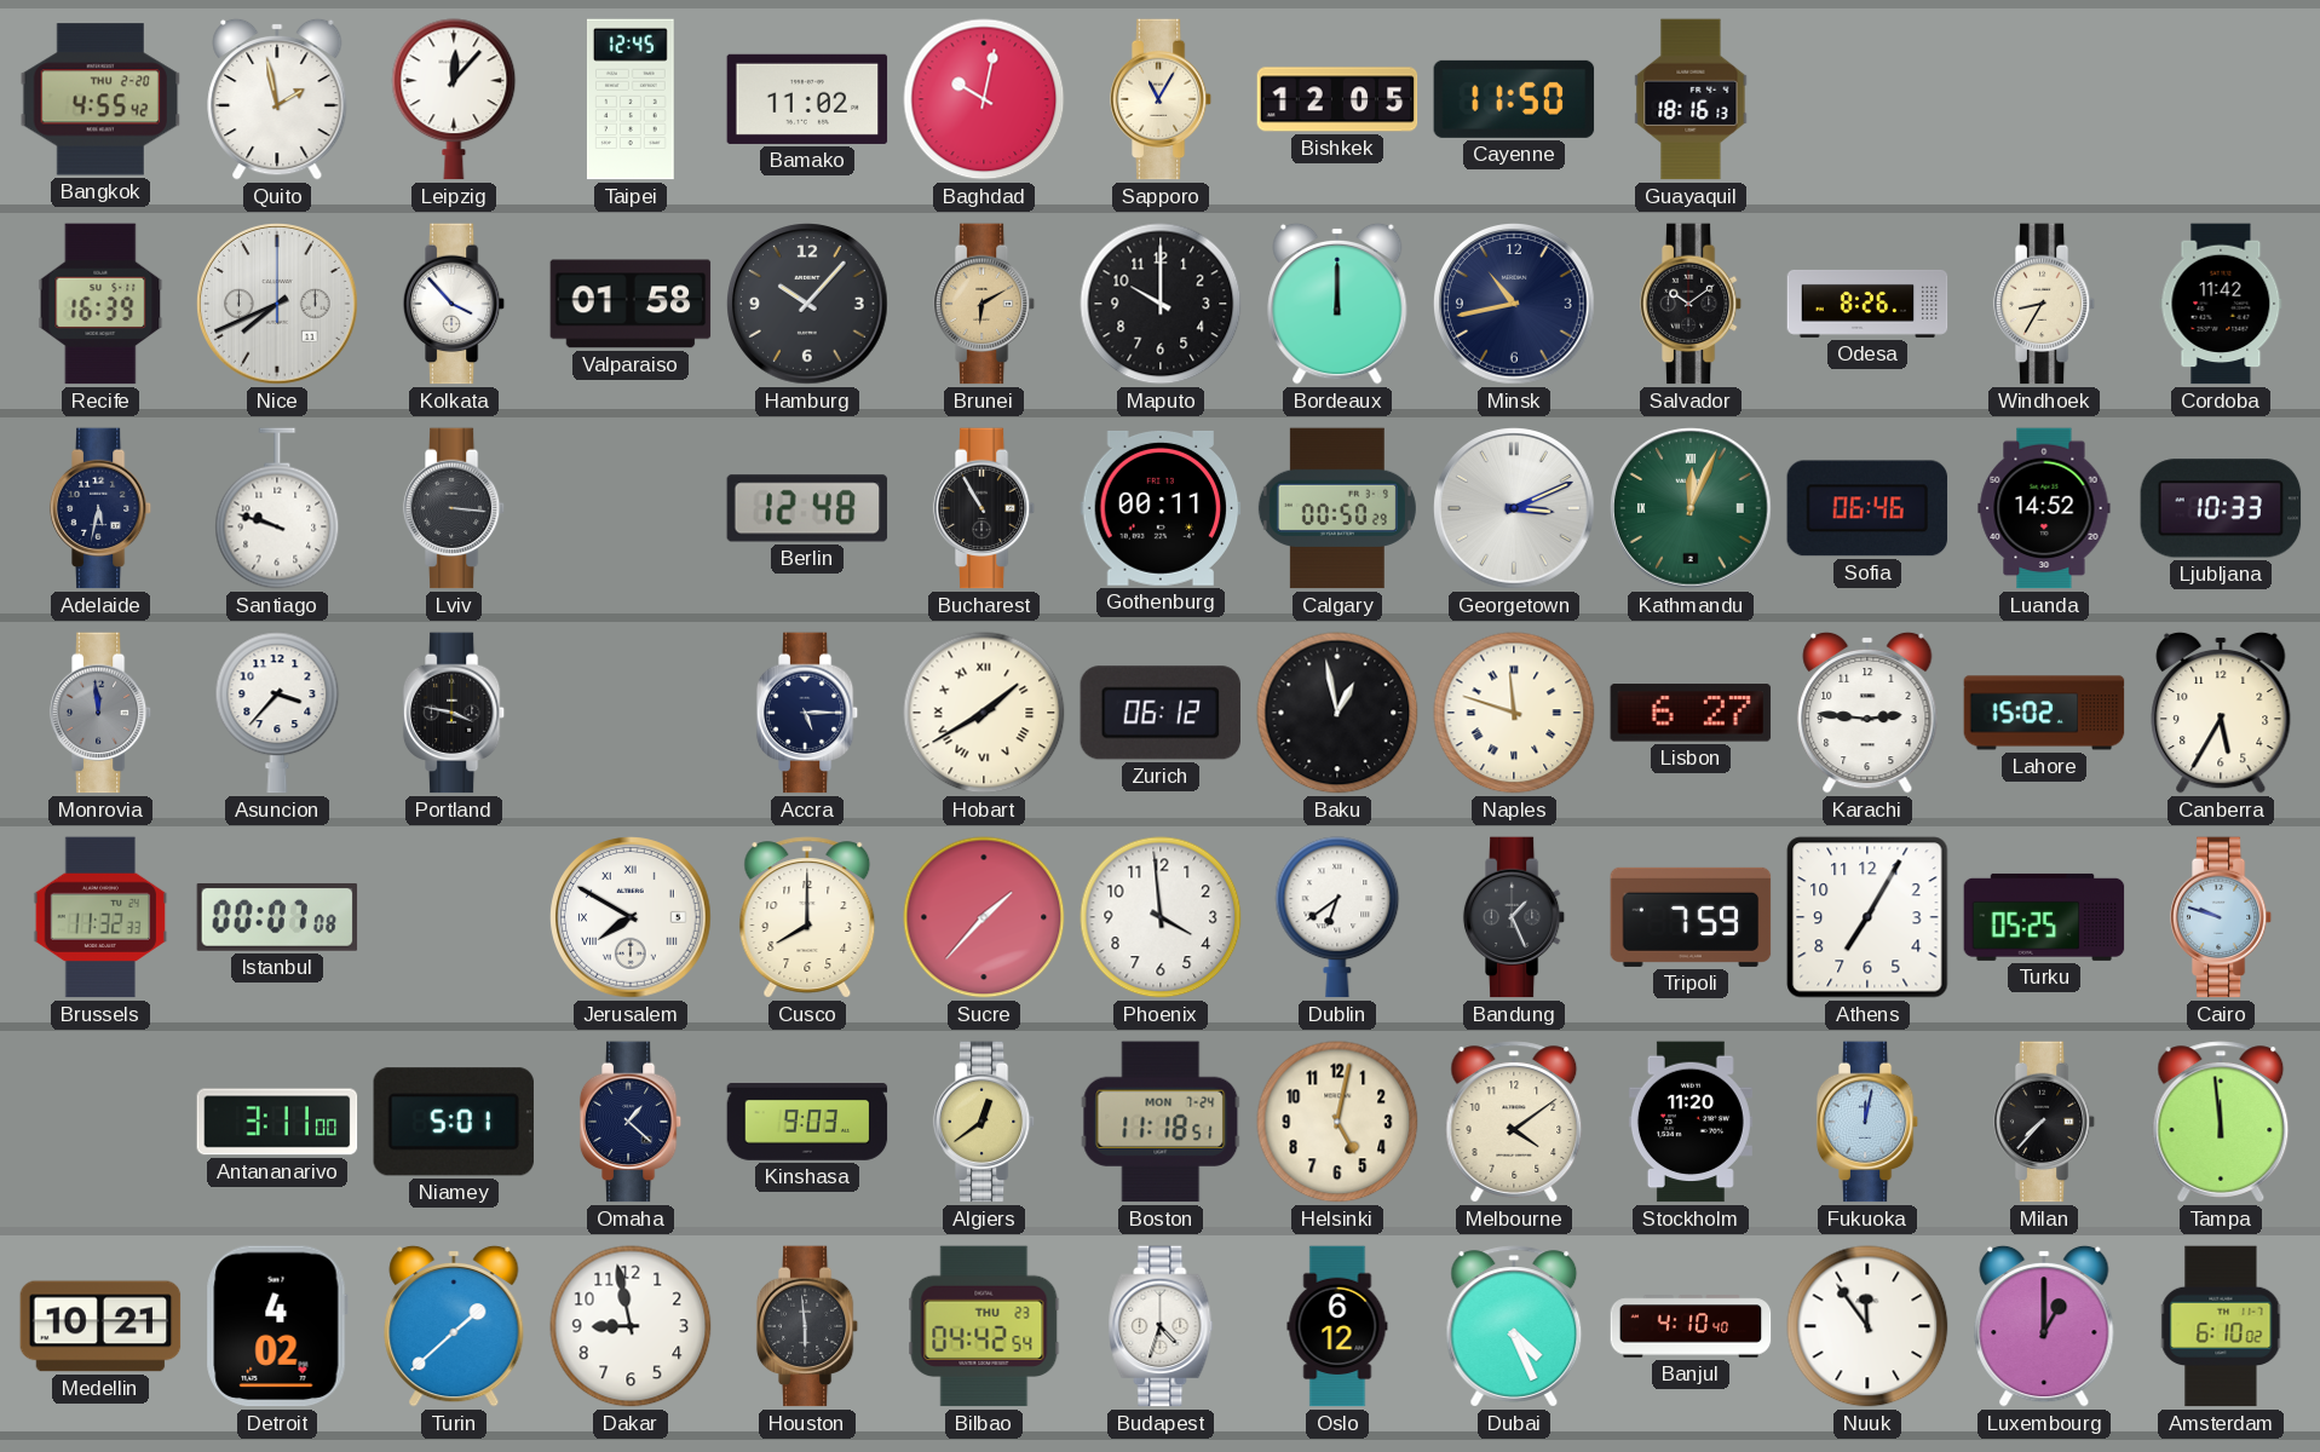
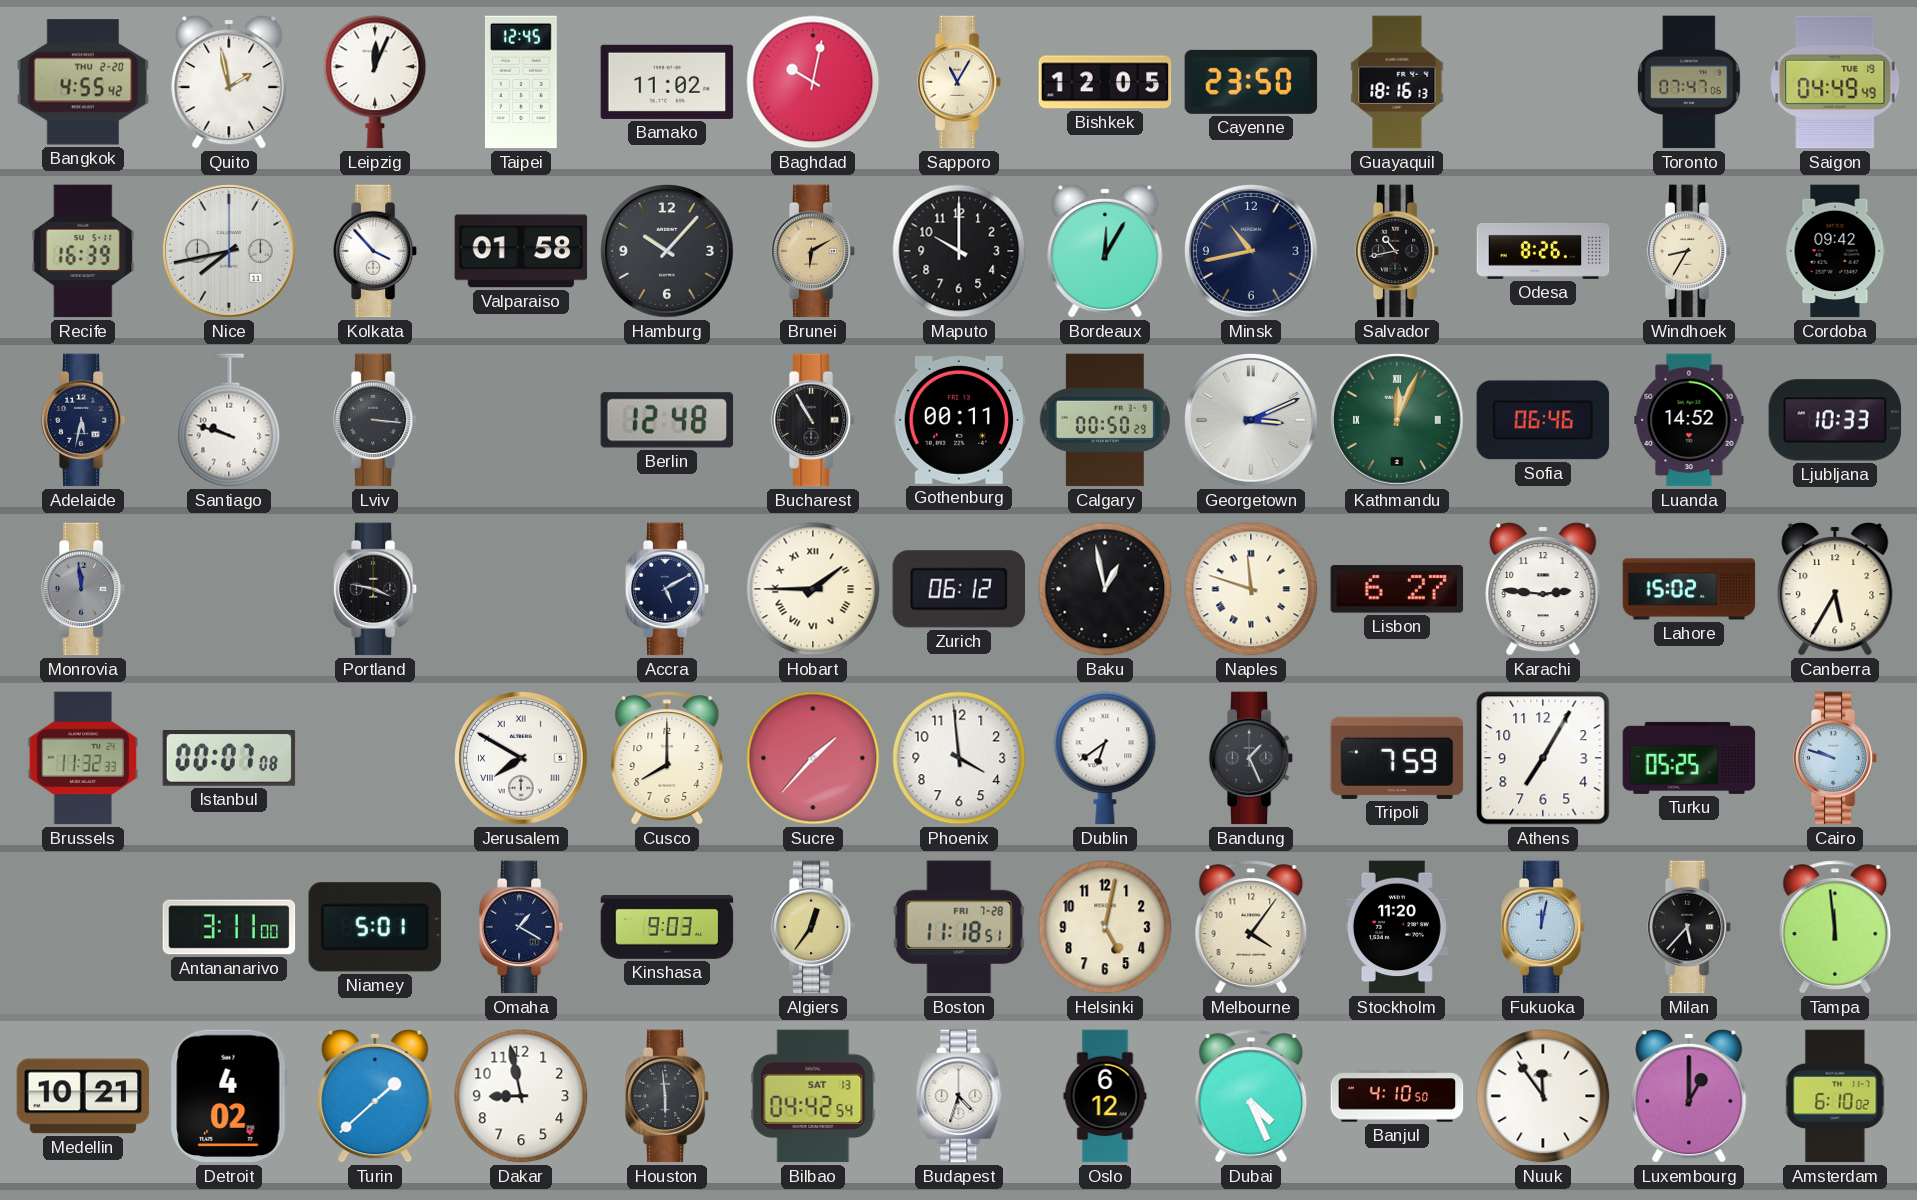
Leipzig: 12:07 -> 12:04 (375, 82)
Cayenne: 11:50 -> 23:50 (1251, 82)
Toronto: none -> 07:47 (1690, 82)
Saigon: none -> 04:49 (1835, 82)
Nice: 7:41 -> 7:43 (229, 251)
Bordeaux: 12:00 -> 12:05 (1105, 251)
Salvador: 10:09 -> 10:43 (1397, 251)
Cordoba: 11:42 -> 09:42 (1835, 251)
Asuncion: 3:37 -> none (277, 713)
Accra: 5:15 -> 5:10 (667, 589)
Hobart: 1:40 -> 1:45 (813, 589)
Omaha: 1:22 -> 1:20 (521, 927)
Algiers: 12:39 -> 12:36 (813, 927)
Boston date: MON 7-24 -> FRI 7-28 (959, 927)
Melbourne: 4:09 -> 4:06 (1251, 927)
Milan: 7:37 -> 5:37 (1689, 927)
Bilbao date: THU 23 -> SAT 13 (813, 1096)
Banjul: 4:10:40 -> 4:10:50 (1397, 1096)
